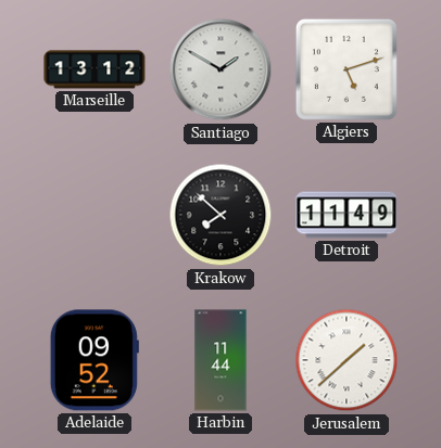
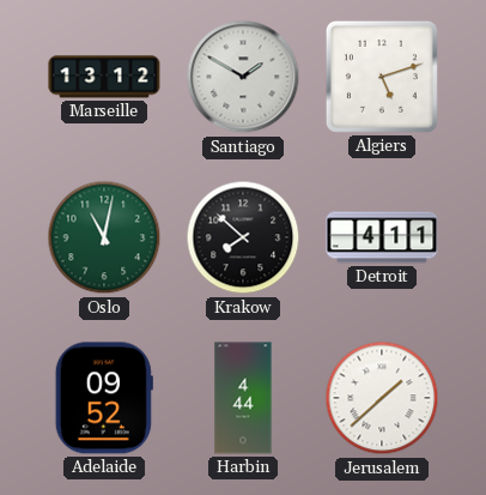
Oslo: none -> 11:02 (104, 237)
Detroit: 11:49 -> 4:11 (382, 237)
Harbin: 11:44 -> 4:44 (243, 398)
